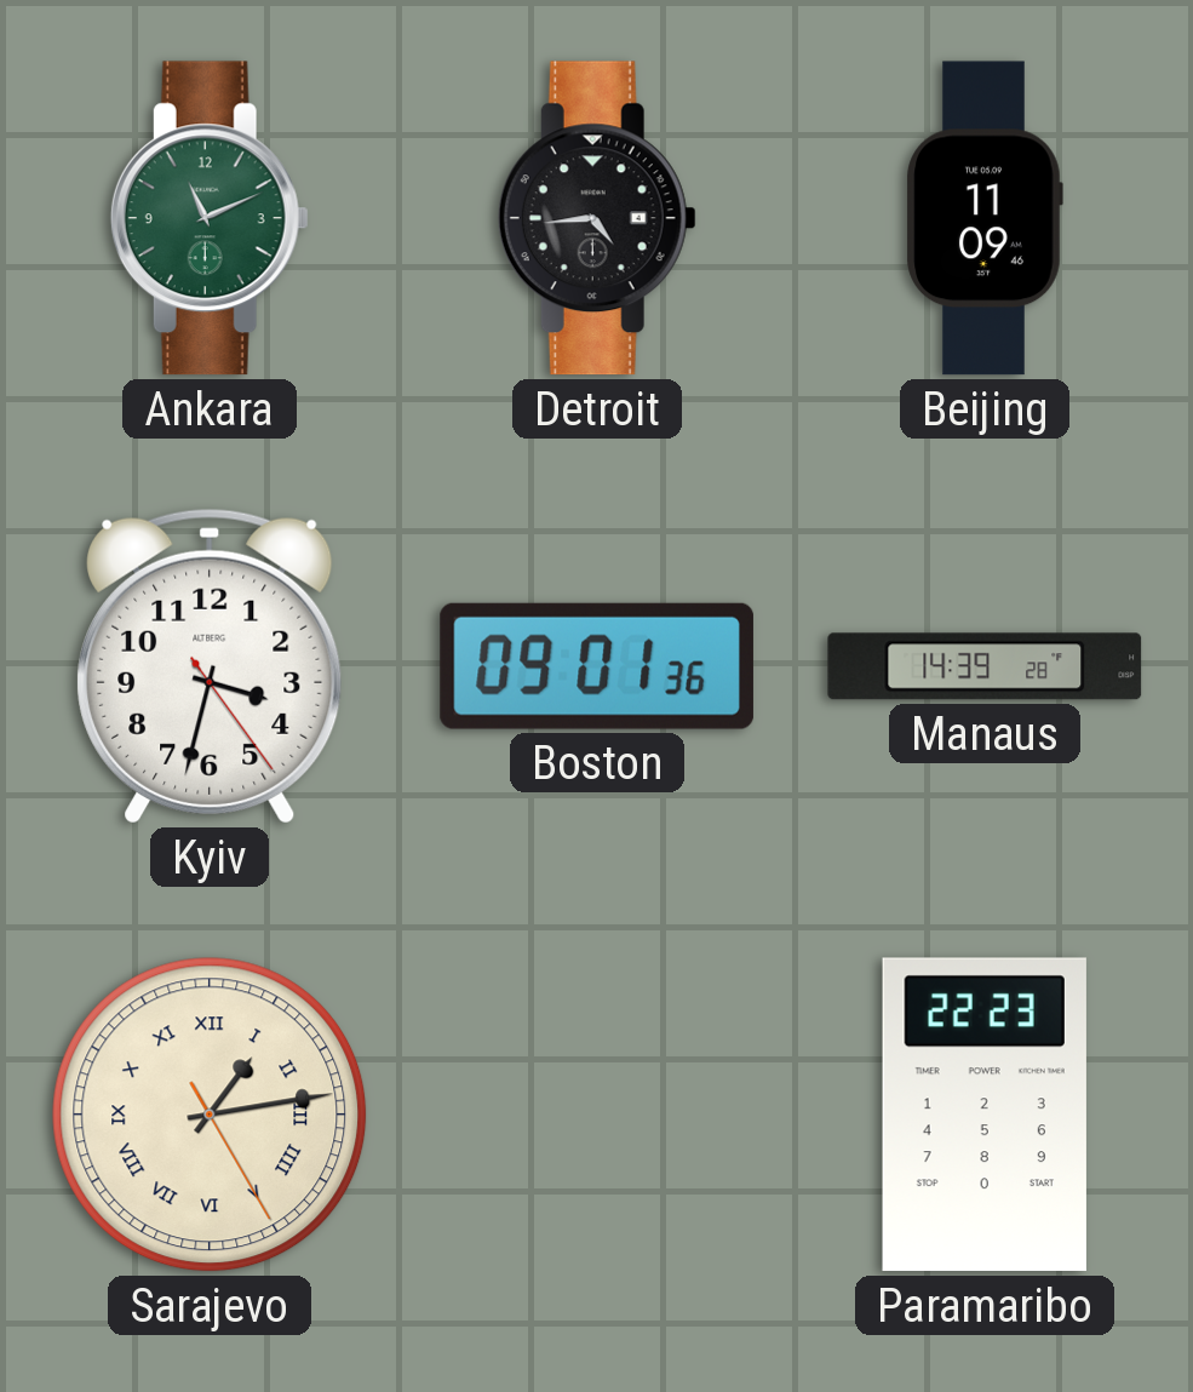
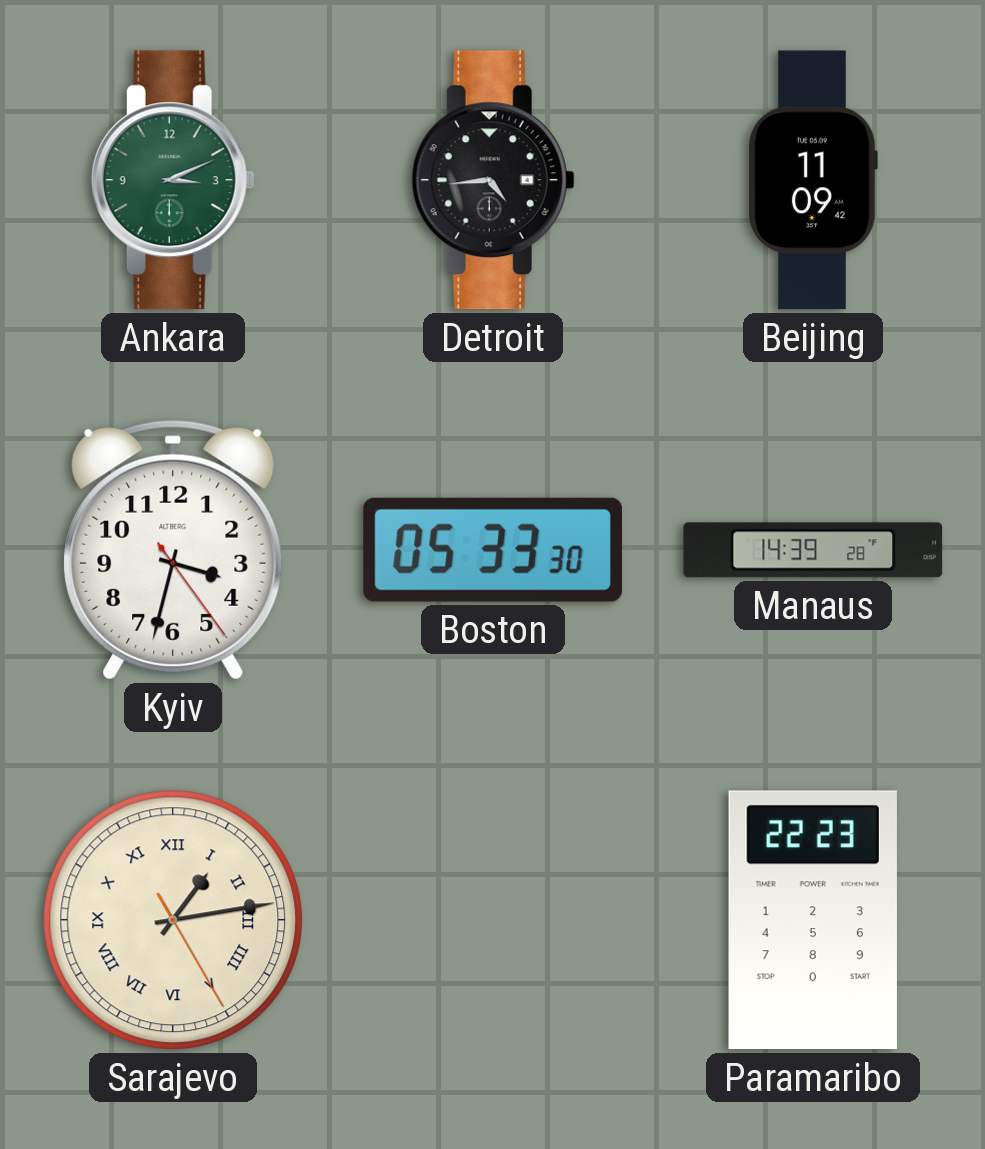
Ankara: 11:11 -> 3:11 (173, 180)
Beijing: 11:09:46 -> 11:09:42 (813, 180)
Boston: 09:01 -> 05:33 (493, 550)
